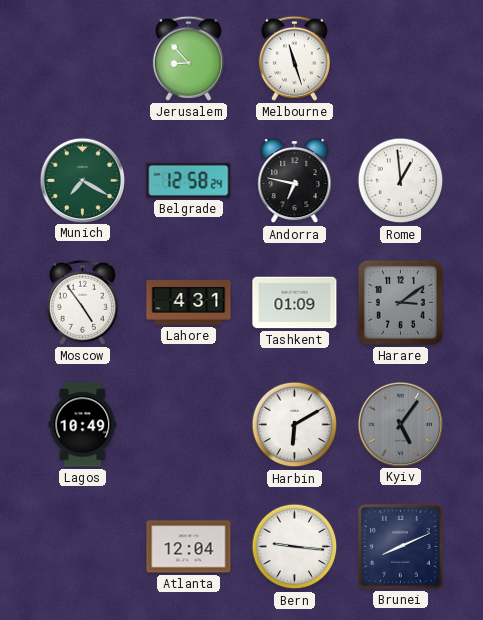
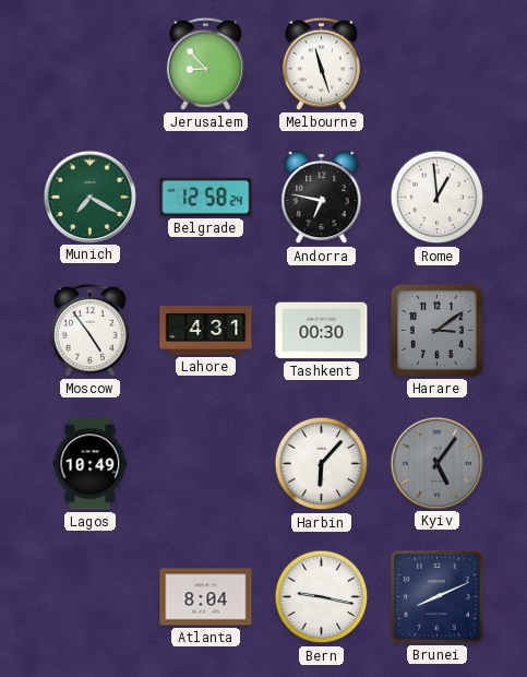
Tashkent: 01:09 -> 00:30 (322, 331)
Harbin: 6:10 -> 6:07 (322, 464)
Atlanta: 12:04 -> 8:04 (206, 597)
Bern: 9:16 -> 9:17 (322, 597)
